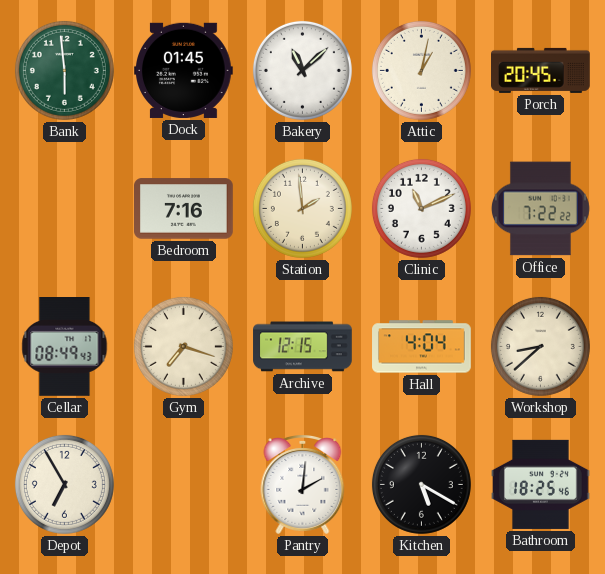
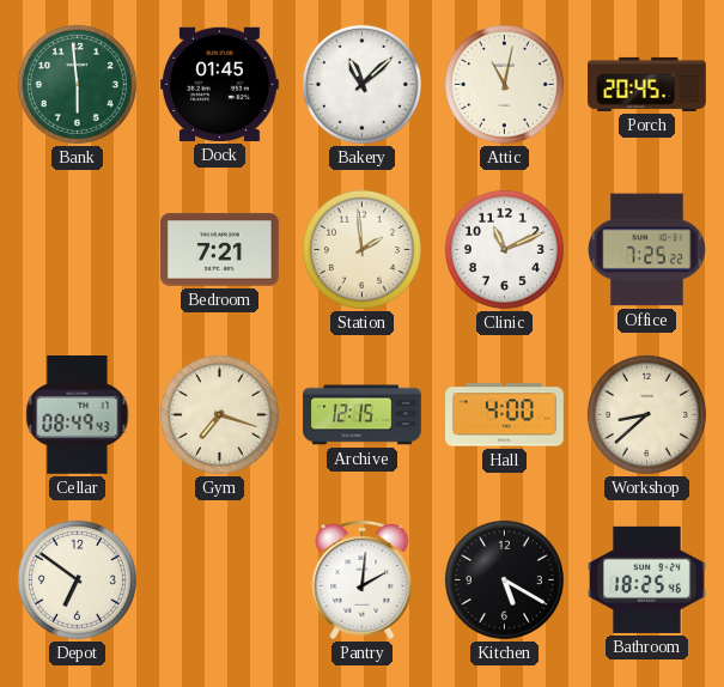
Attic: 1:02 -> 11:02 (504, 84)
Bedroom: 7:16 -> 7:21 (220, 250)
Office: 7:22 -> 7:25 (646, 250)
Hall: 4:04 -> 4:00 (505, 415)
Depot: 6:55 -> 6:51 (77, 579)
